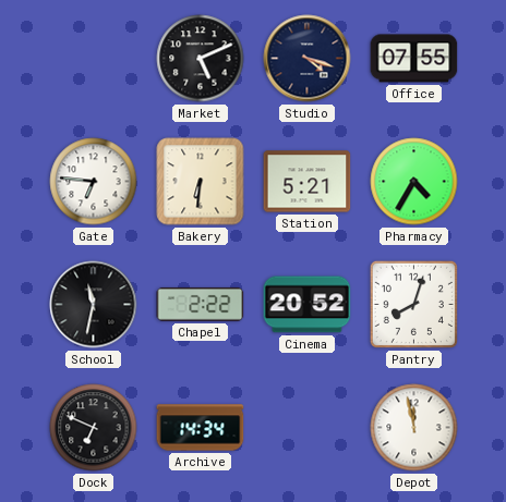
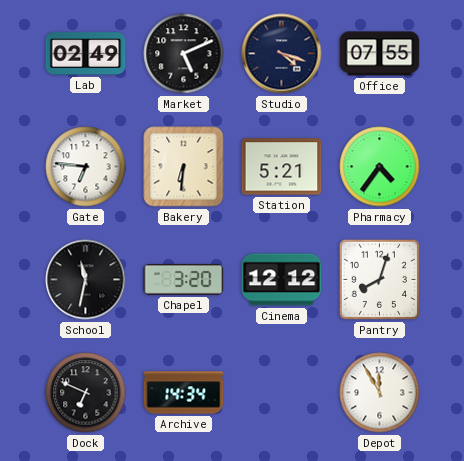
Lab: none -> 02:49 (86, 54)
Pharmacy: 4:35 -> 4:36 (380, 167)
Chapel: 2:22 -> 3:20 (184, 279)
Cinema: 20:52 -> 12:12 (282, 280)
Depot: 11:58 -> 11:55 (380, 393)
